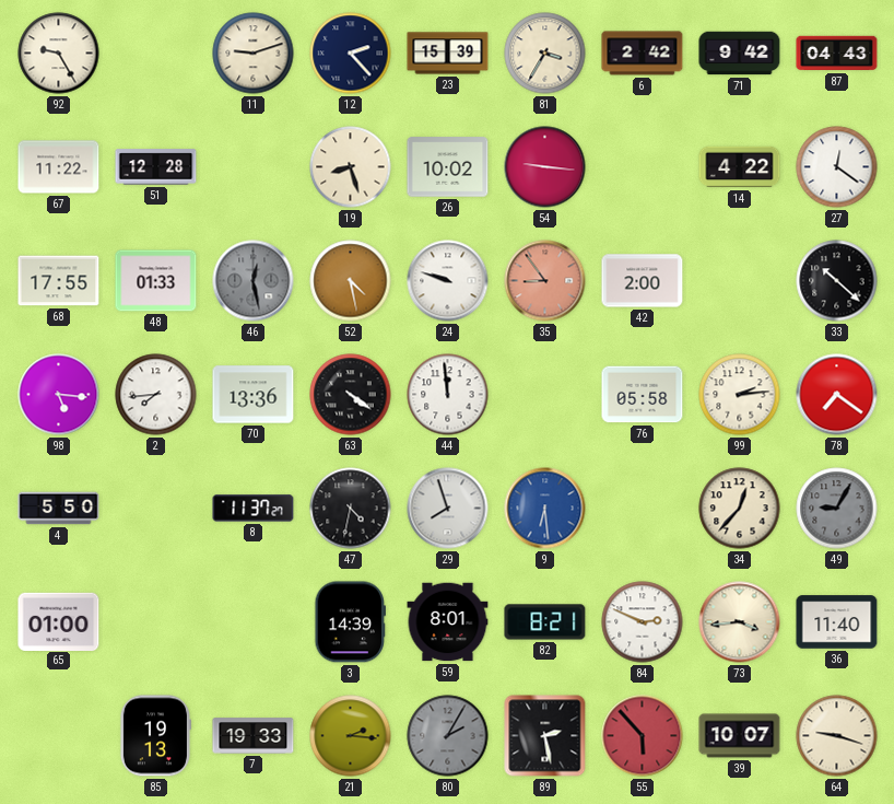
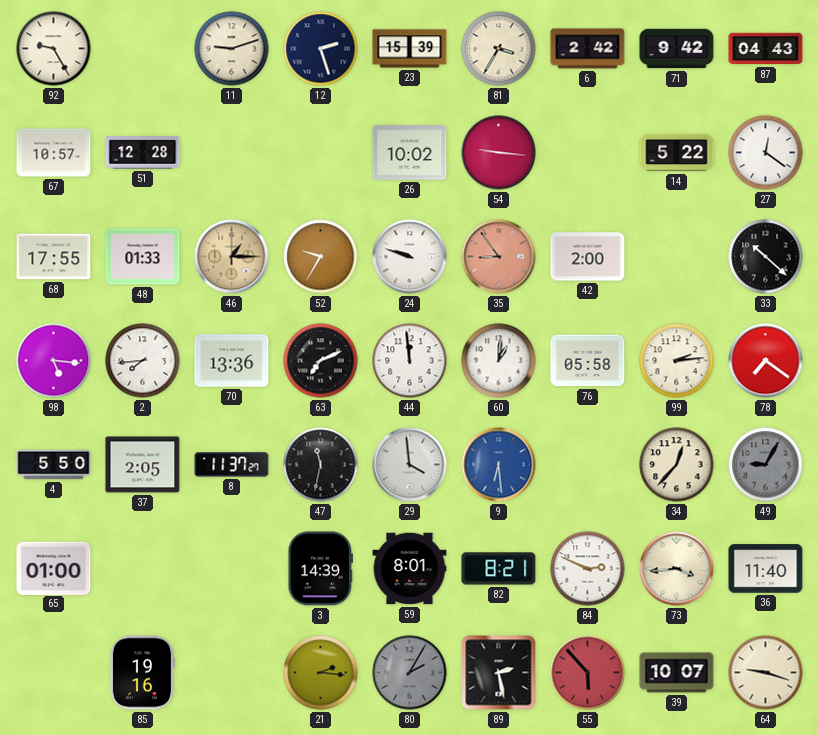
12: 2:23 -> 2:27 (321, 49)
67: 11:22 -> 10:57 (54, 153)
19: 8:27 -> none (351, 167)
14: 4:22 -> 5:22 (677, 153)
46: 12:28 -> 1:15 (232, 257)
46 dial: grey -> champagne (232, 257)
52: 4:28 -> 9:35 (321, 257)
63: 4:21 -> 7:11 (321, 361)
60: none -> 1:01 (499, 361)
37: none -> 2:05 (143, 465)
47: 4:32 -> 11:32 (321, 465)
29: 7:57 -> 3:59 (410, 465)
85: 19:13 -> 19:16 (142, 673)
7: 19:33 -> none (254, 736)
